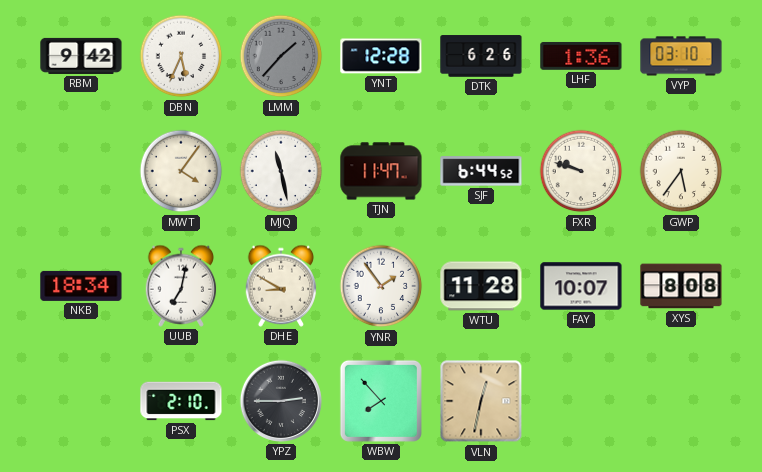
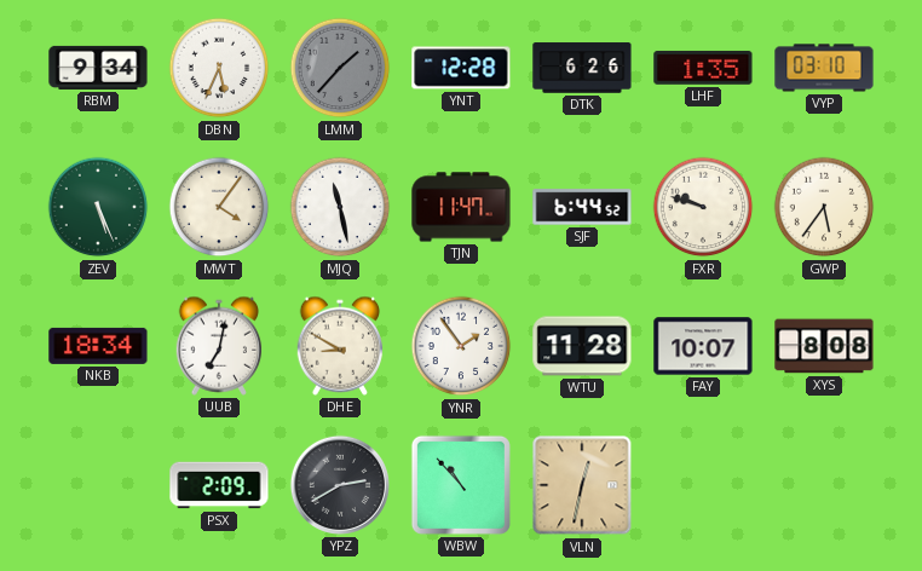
RBM: 9:42 -> 9:34 (98, 68)
LHF: 1:36 -> 1:35 (703, 68)
ZEV: none -> 5:26 (98, 207)
PSX: 2:10 -> 2:09 (219, 485)
YPZ: 2:45 -> 2:40 (340, 485)
WBW: 7:53 -> 10:53 (461, 485)
